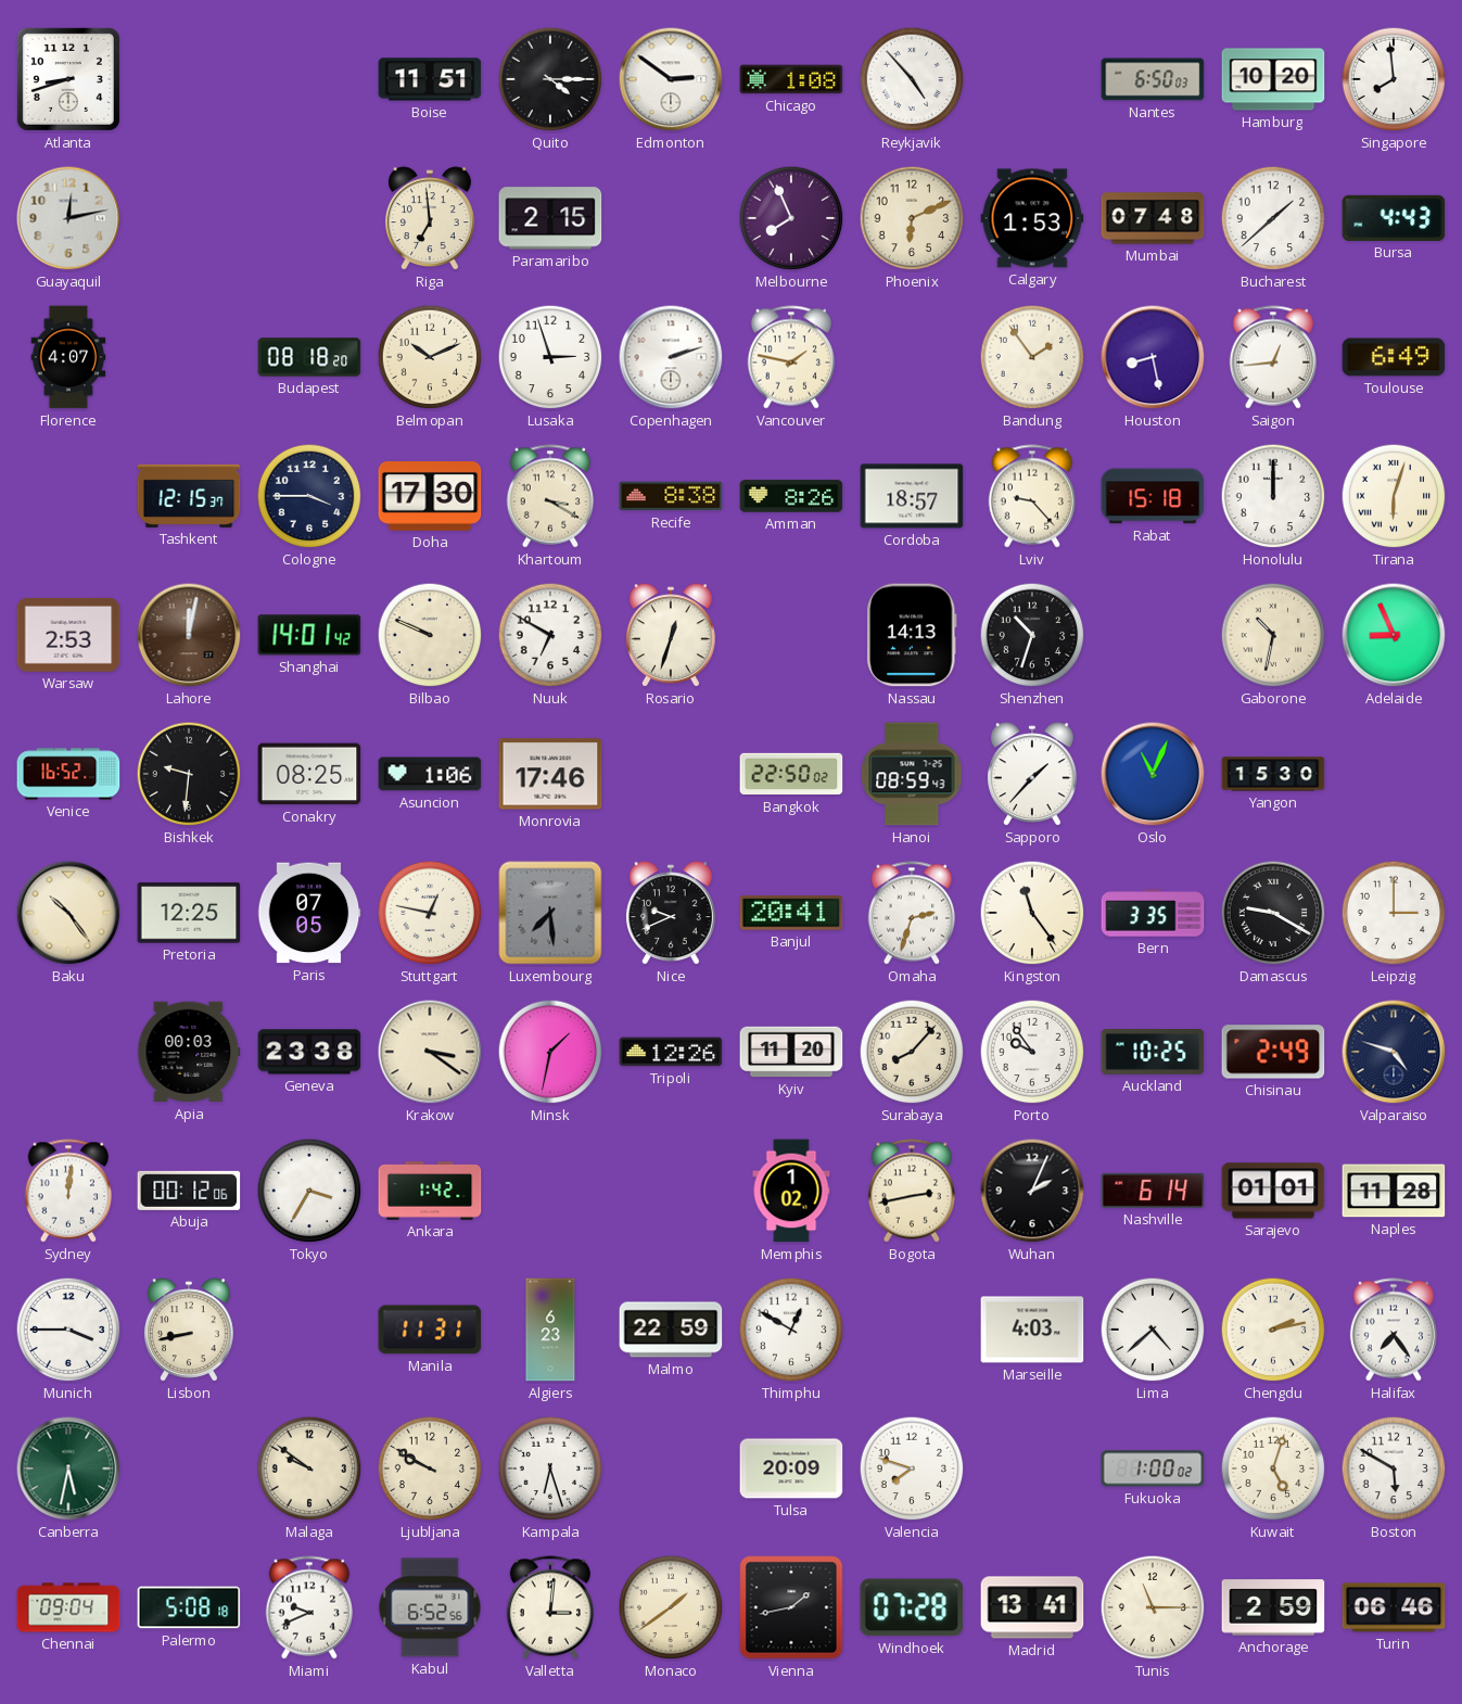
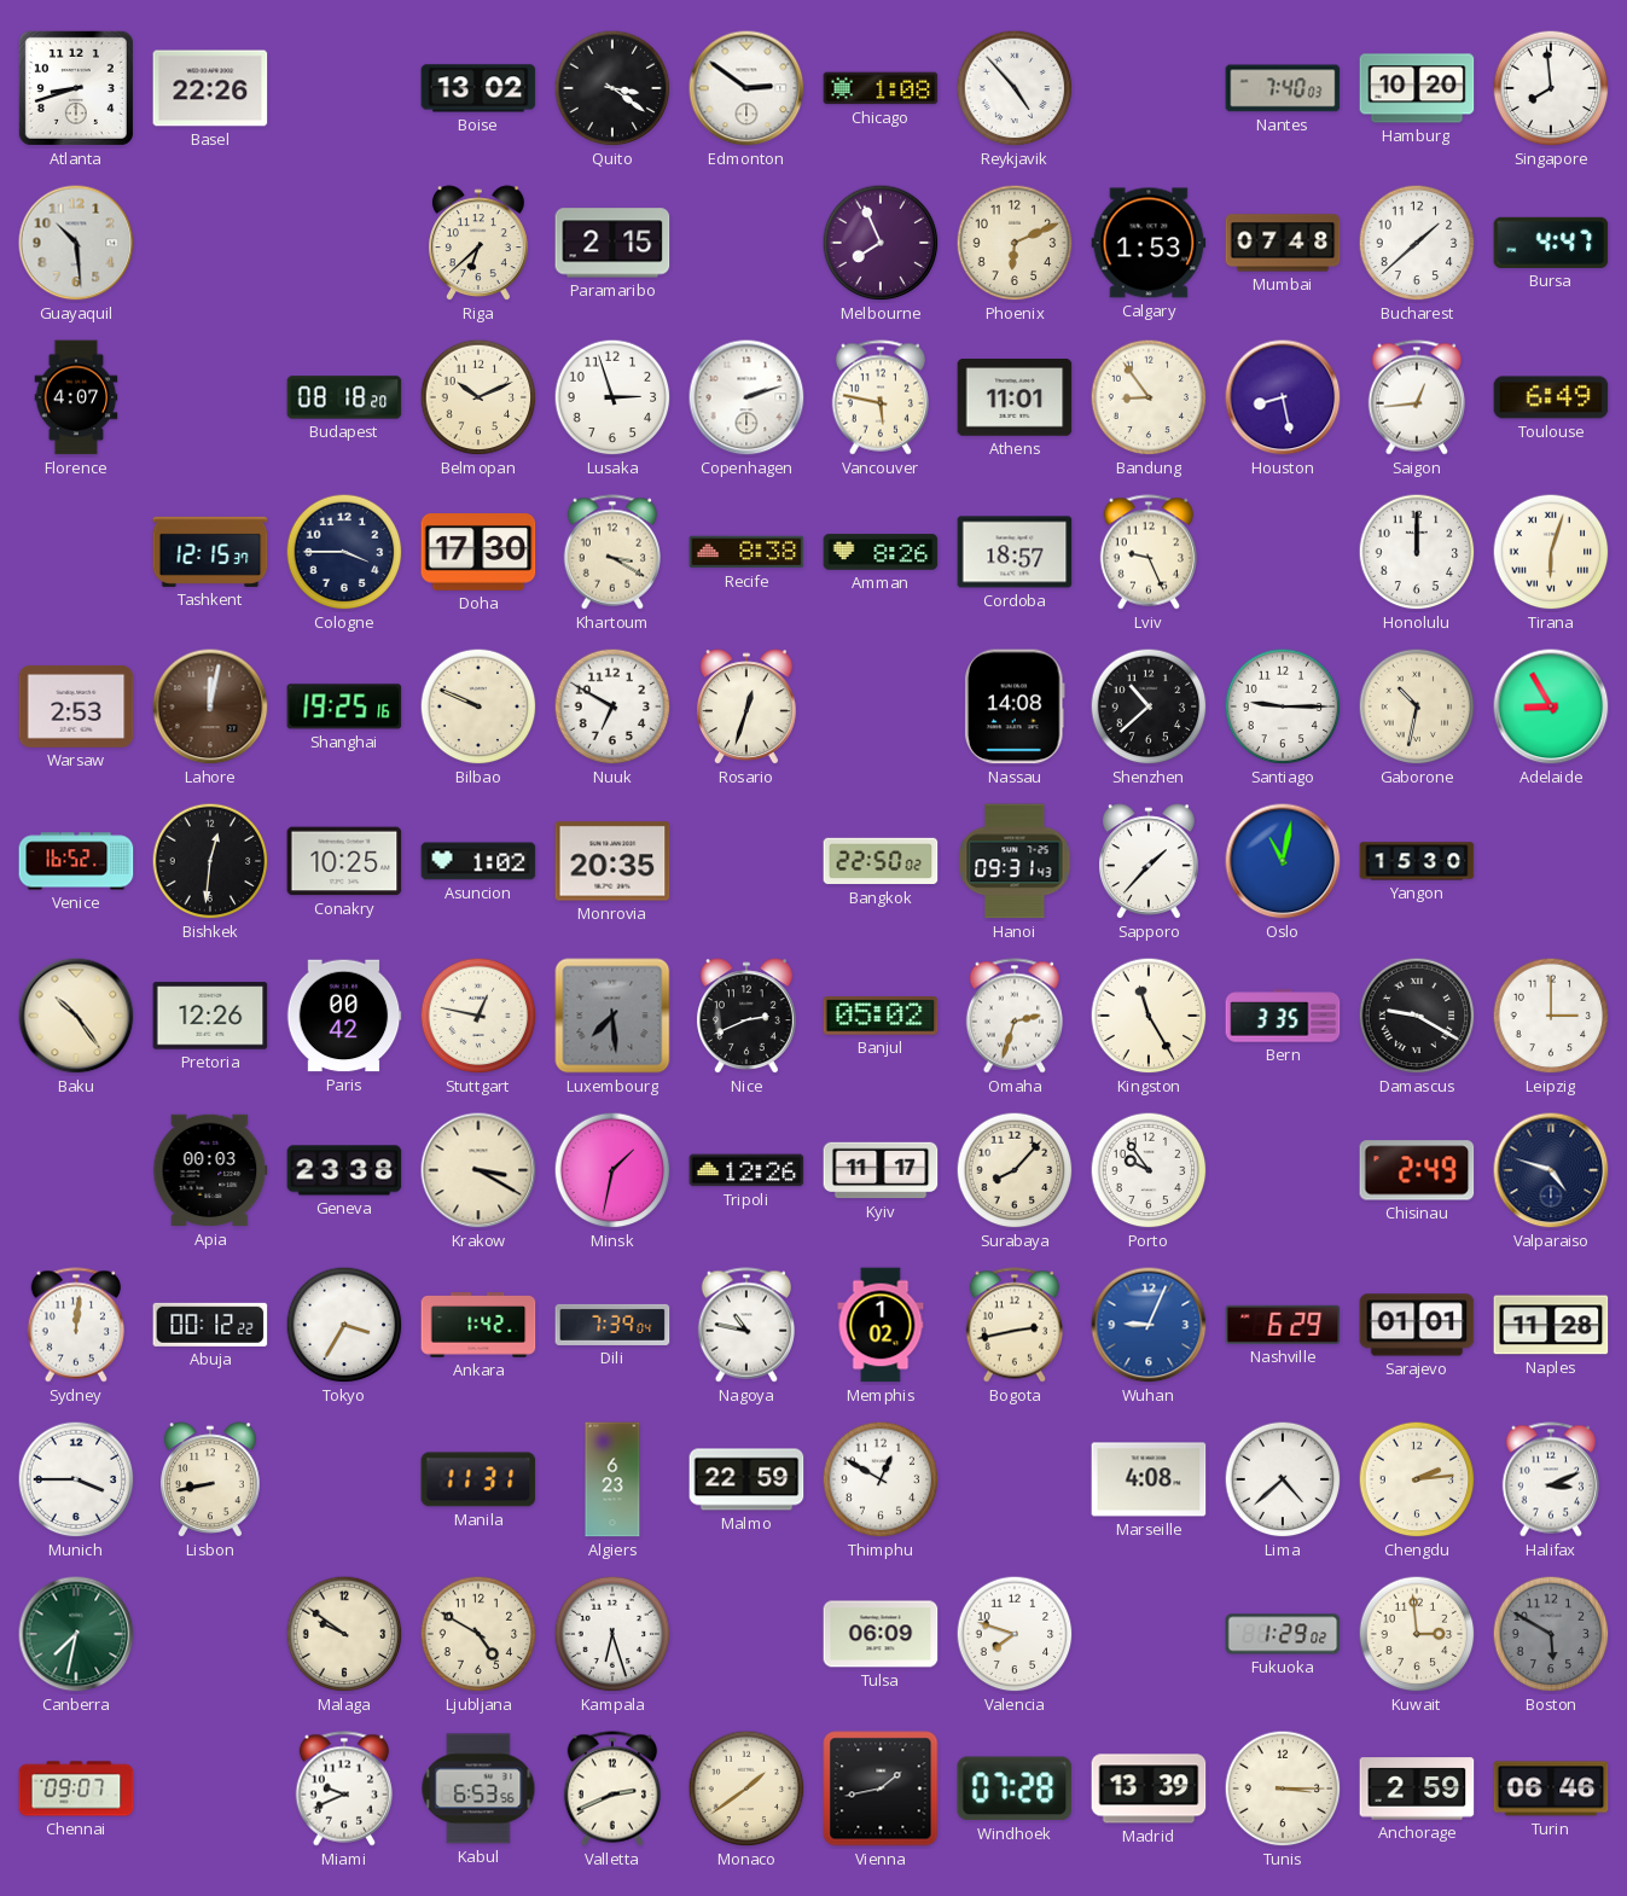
Basel: none -> 22:26 (210, 88)
Boise: 11:51 -> 13:02 (478, 88)
Quito: 4:15 -> 3:21 (612, 88)
Nantes: 6:50 -> 7:40 (1283, 88)
Guayaquil: 12:13 -> 10:29 (76, 243)
Riga: 6:59 -> 6:38 (478, 244)
Bursa: 4:43 -> 4:47 (1551, 243)
Vancouver: 1:47 -> 5:47 (879, 397)
Athens: none -> 11:01 (1015, 397)
Bandung: 1:54 -> 8:54 (1149, 397)
Lviv: 9:23 -> 9:26 (1147, 552)
Rabat: 15:18 -> none (1153, 496)
Shanghai: 14:01 -> 19:25 (344, 706)
Nassau: 14:13 -> 14:08 (1015, 706)
Shenzhen: 10:33 -> 10:38 (1149, 706)
Santiago: none -> 9:15 (1283, 706)
Adelaide: 8:56 -> 8:55 (1551, 706)
Bishkek: 9:31 -> 12:31 (210, 861)
Conakry: 08:25 -> 10:25 (344, 861)
Asuncion: 1:06 -> 1:02 (478, 861)
Monrovia: 17:46 -> 20:35 (612, 861)
Hanoi: 08:59 -> 09:31 (1015, 861)
Oslo: 11:04 -> 11:02 (1283, 861)
Pretoria: 12:25 -> 12:26 (210, 1016)
Paris: 07:05 -> 00:42 (344, 1016)
Nice: 9:41 -> 2:41 (746, 1017)
Banjul: 20:41 -> 05:02 (881, 1016)
Kingston: 11:24 -> 11:25 (1149, 1016)
Krakow: 3:21 -> 3:20 (478, 1170)
Kyiv: 11:20 -> 11:17 (881, 1170)
Auckland: 10:25 -> none (1153, 1053)
Abuja: 00:12:06 -> 00:12:22 (210, 1325)
Dili: none -> 7:39 (612, 1325)
Nagoya: none -> 10:47 (745, 1325)
Wuhan: 2:04 -> 9:04 (1149, 1325)
Wuhan dial: black -> blue (1149, 1325)
Nashville: 6:14 -> 6:29 (1283, 1325)
Marseille: 4:03 -> 4:08 (1149, 1479)
Chengdu: 2:13 -> 2:14 (1417, 1479)
Halifax: 7:24 -> 3:11 (1550, 1479)
Canberra: 5:32 -> 7:32 (76, 1634)
Ljubljana: 9:50 -> 4:50 (478, 1634)
Tulsa: 20:09 -> 06:09 (881, 1634)
Fukuoka: 1:00 -> 1:29 (1283, 1634)
Kuwait: 5:03 -> 2:59 (1417, 1634)
Boston dial: white -> grey (1551, 1634)
Chennai: 09:04 -> 09:07 (76, 1789)
Palermo: 5:08 -> none (189, 1607)
Kabul: 6:52 -> 6:53 (478, 1789)
Valletta: 3:01 -> 2:41 (611, 1789)
Madrid: 13:41 -> 13:39 (1149, 1789)
Tunis: 11:15 -> 3:15 (1283, 1789)
